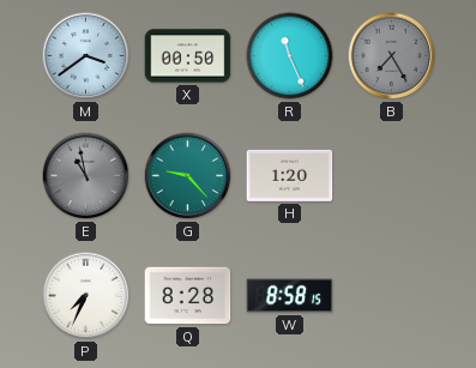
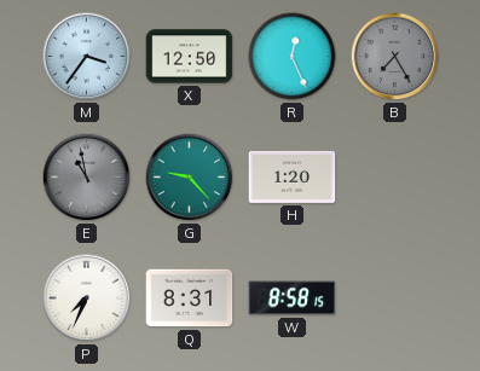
M: 3:39 -> 3:36 (87, 57)
X: 00:50 -> 12:50 (190, 57)
R: 11:26 -> 12:26 (293, 57)
Q: 8:28 -> 8:31 (190, 298)
